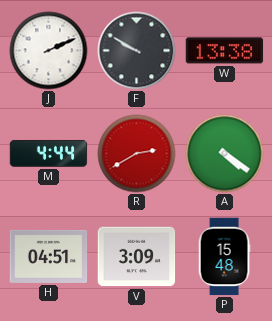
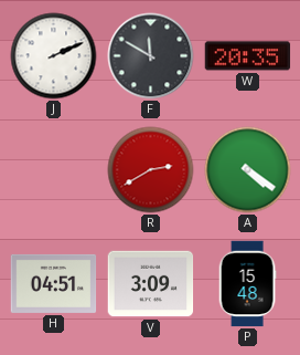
F: 9:50 -> 11:50 (151, 56)
W: 13:38 -> 20:35 (248, 56)
M: 4:44 -> none (49, 153)
